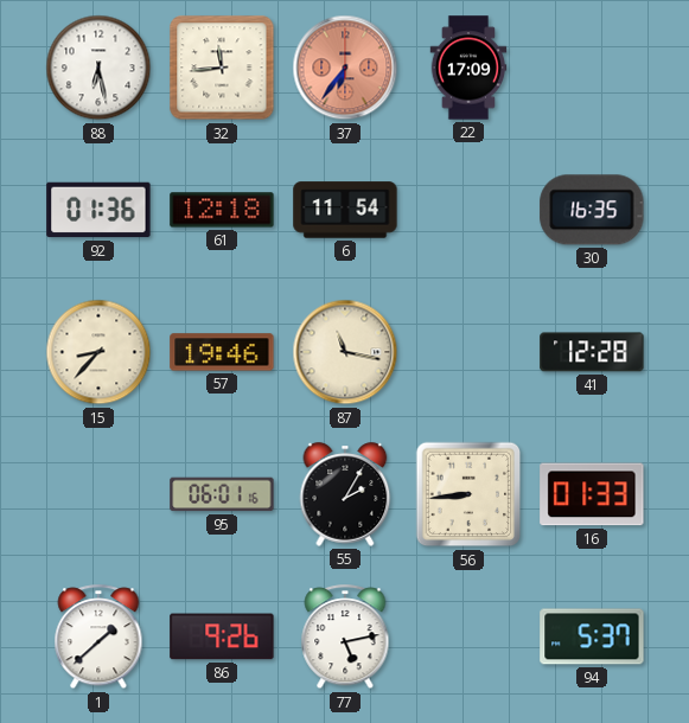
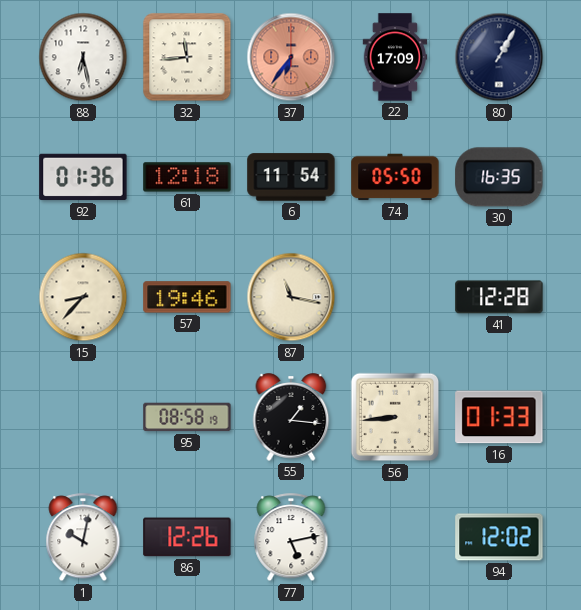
80: none -> 1:05 (499, 57)
74: none -> 05:50 (395, 177)
95: 06:01 -> 08:58 (187, 417)
55: 2:05 -> 1:16 (291, 417)
1: 1:38 -> 10:02 (83, 538)
86: 9:26 -> 12:26 (187, 537)
94: 5:37 -> 12:02 (499, 537)
